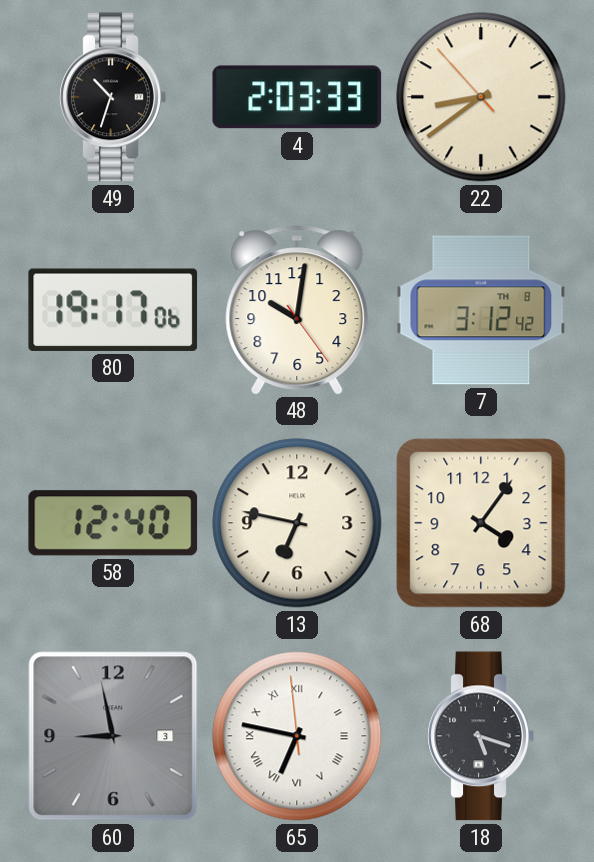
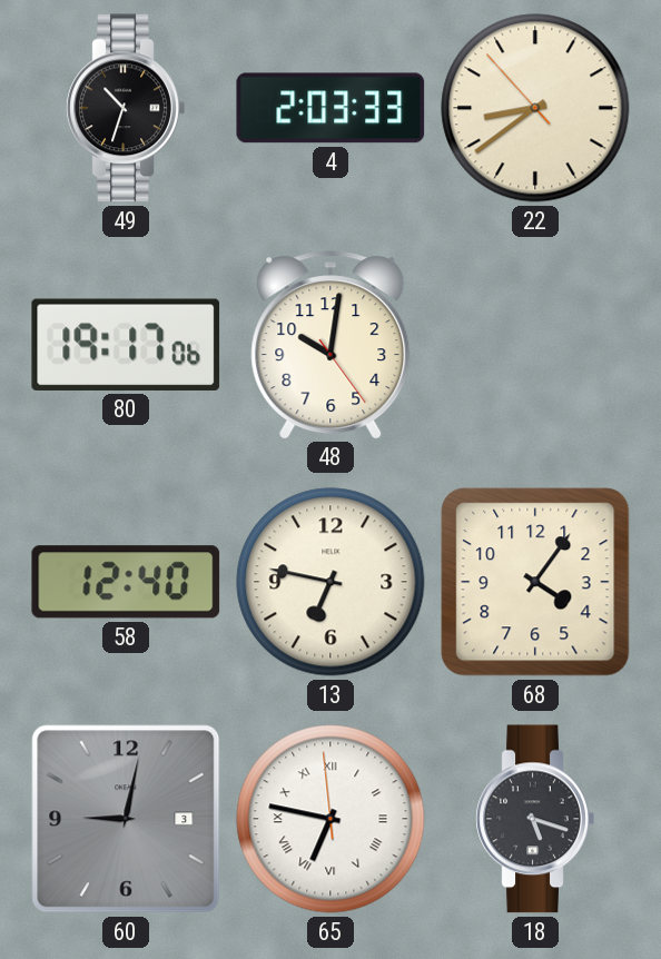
7: 3:12 -> none (481, 310)
60: 8:58 -> 9:02 (126, 819)
